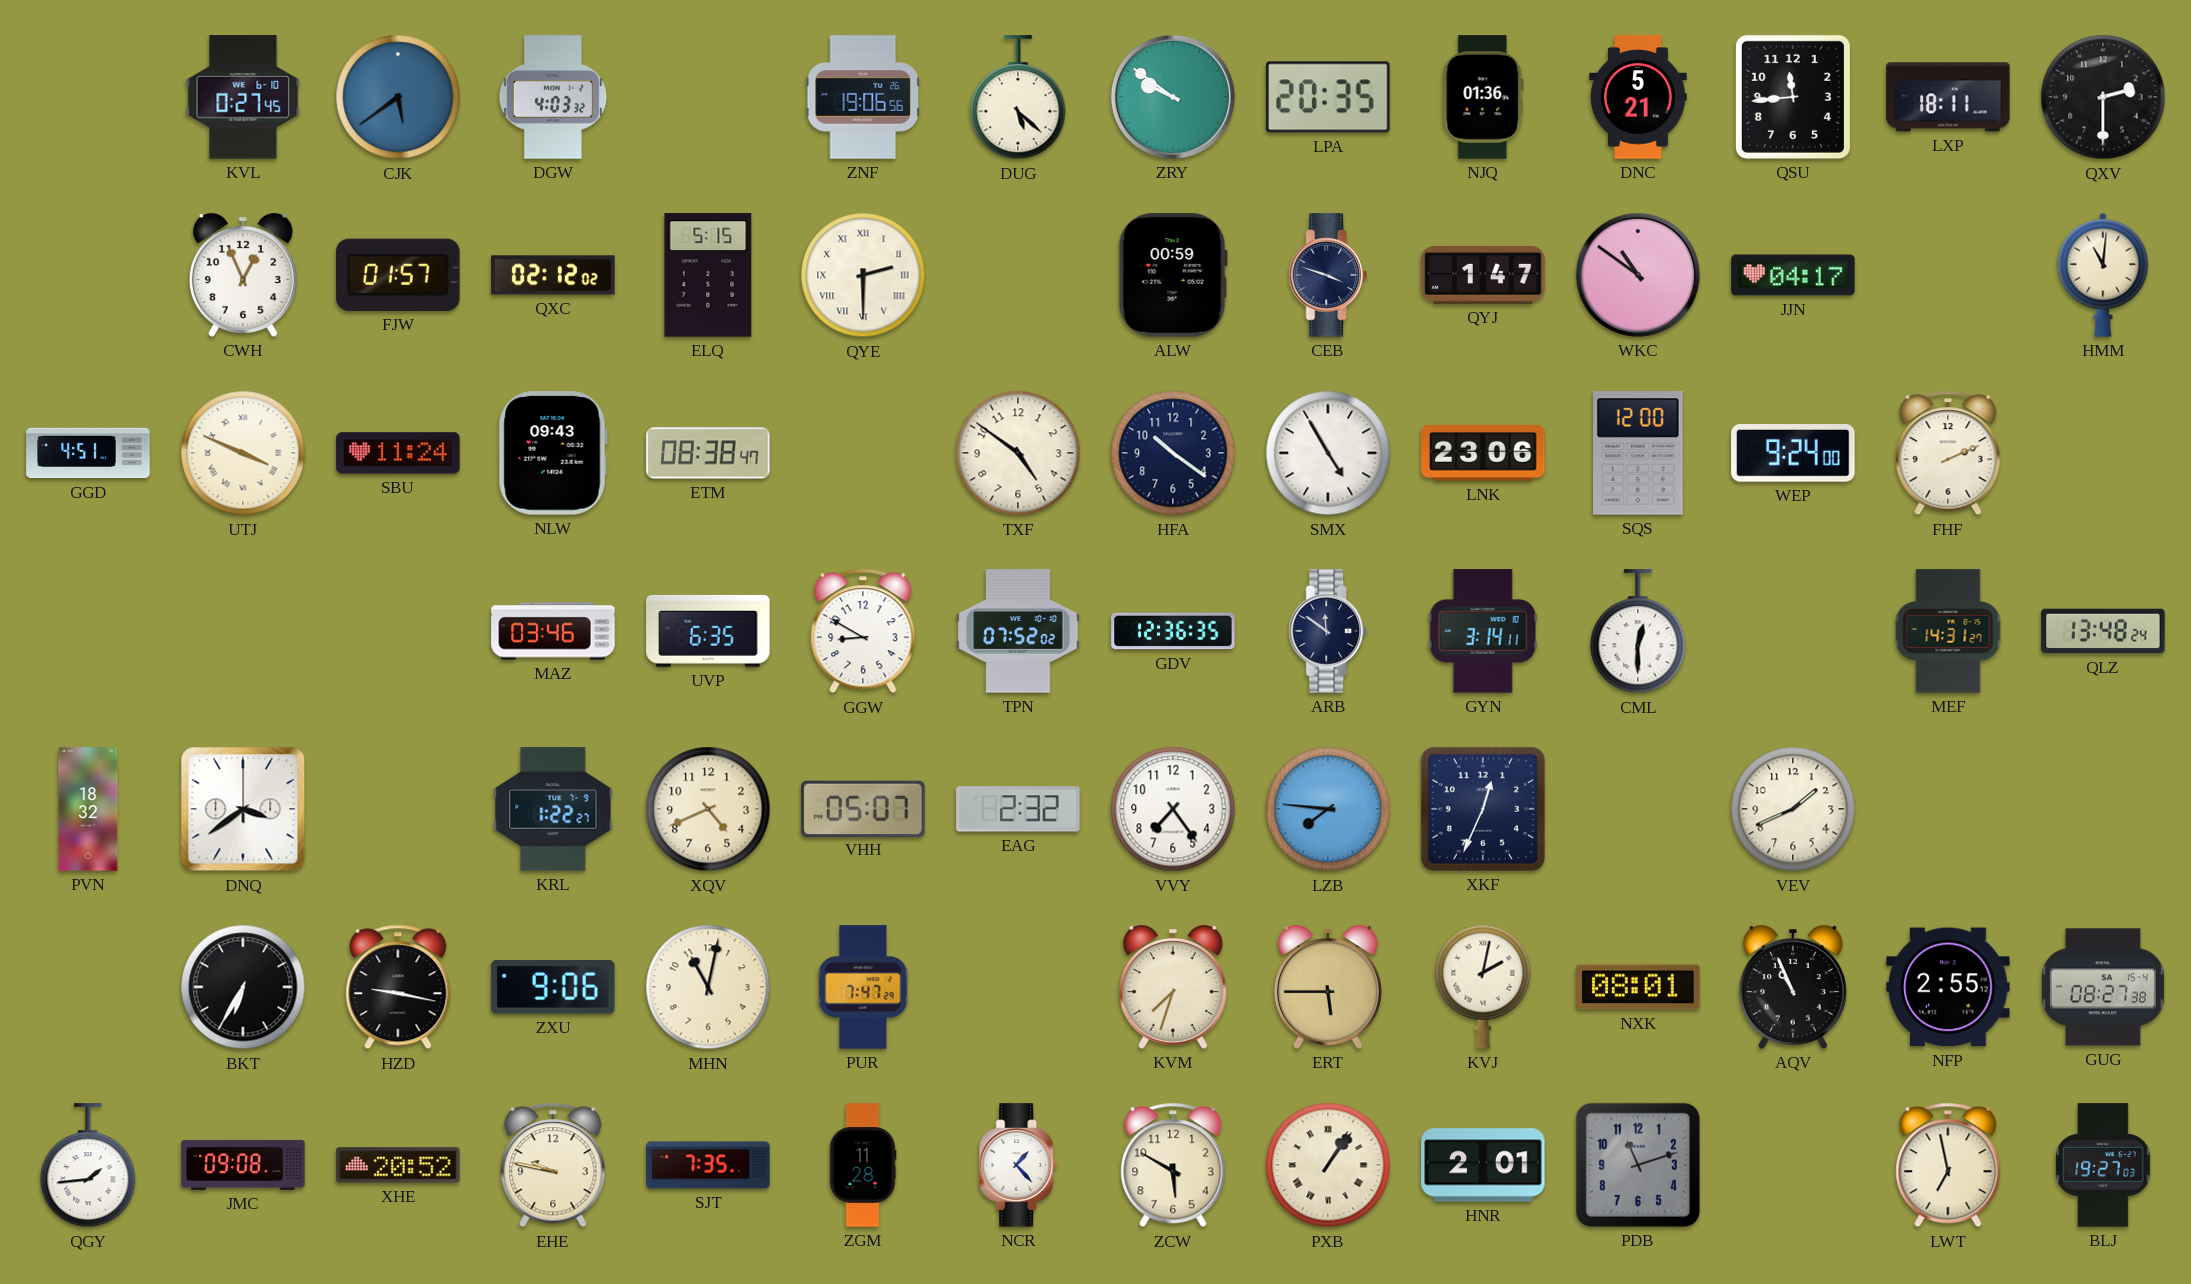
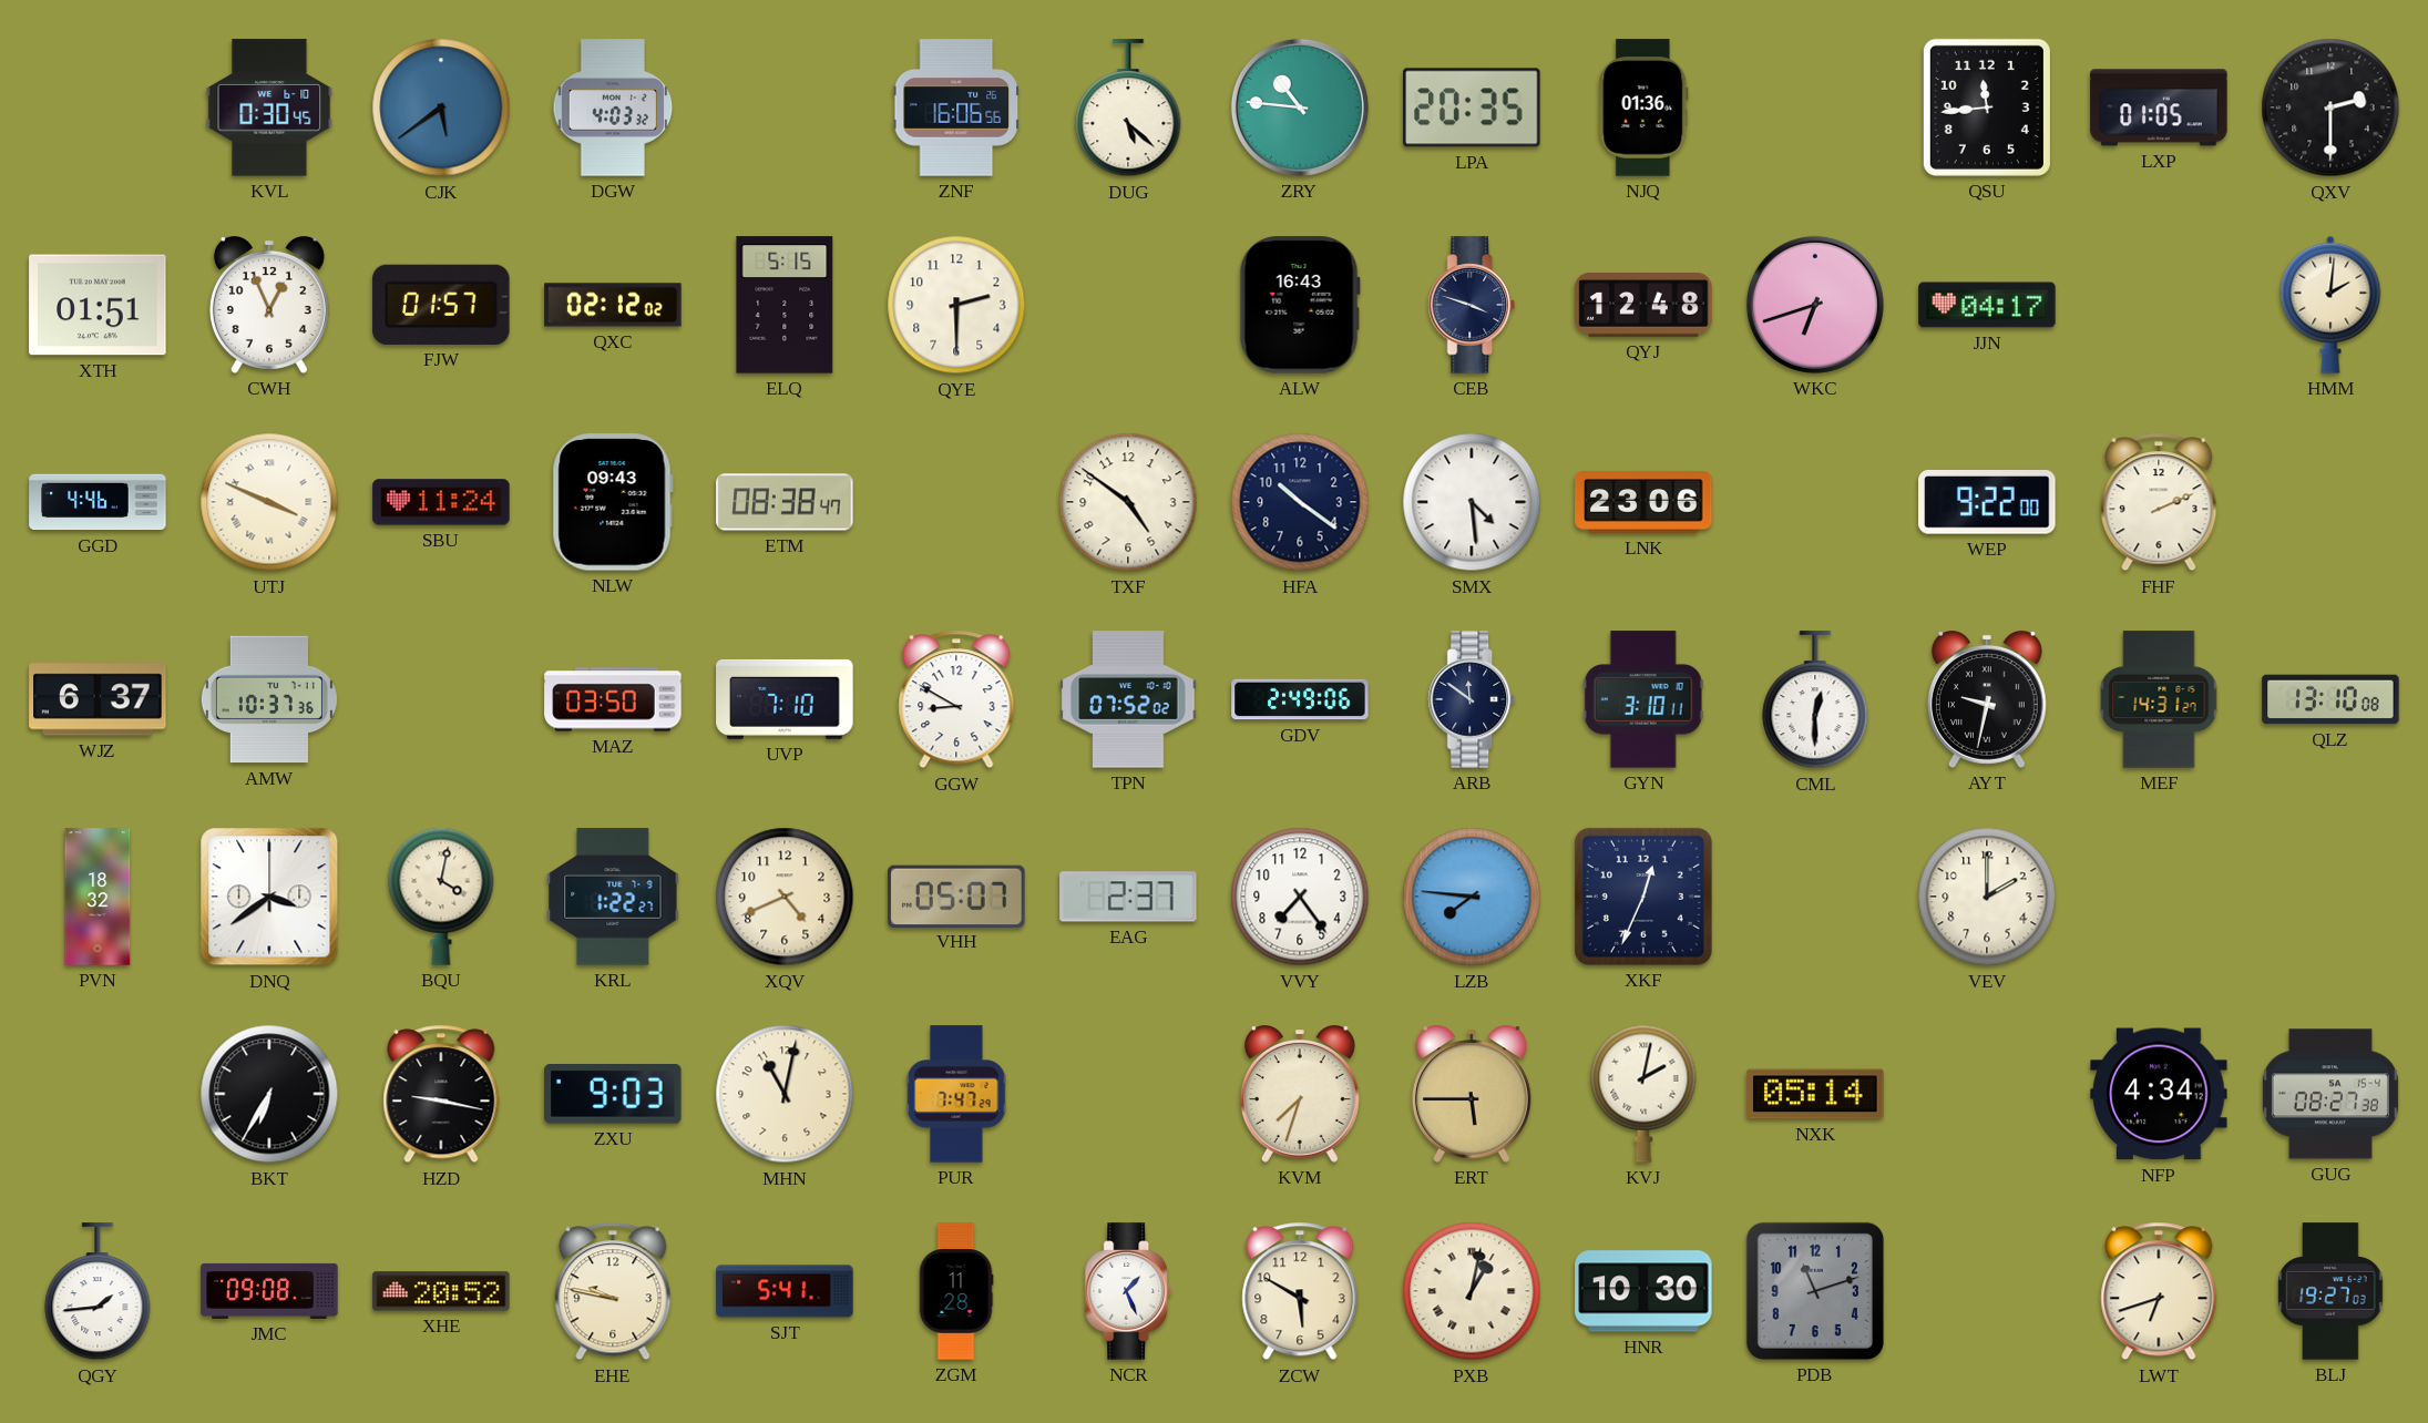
KVL: 0:27 -> 0:30 (269, 108)
ZNF: 19:06 -> 16:06 (956, 108)
ZRY: 9:51 -> 10:46 (1300, 108)
DNC: 5:21 -> none (1638, 97)
LXP: 18:11 -> 01:05 (2159, 108)
XTH: none -> 01:51 (98, 305)
QYE numerals: Roman -> Arabic (956, 305)
ALW: 00:59 -> 16:43 (1300, 305)
QYJ: 1:47 -> 12:48 (1643, 306)
WKC: 10:51 -> 6:42 (1815, 305)
HMM: 11:01 -> 2:01 (2330, 305)
GGD: 4:51 -> 4:46 (98, 502)
SMX: 4:55 -> 4:29 (1472, 502)
SQS: 12:00 -> none (1639, 453)
WEP: 9:24 -> 9:22 (1987, 502)
WJZ: none -> 6:37 (98, 699)
AMW: none -> 10:37 (269, 699)
MAZ: 03:46 -> 03:50 (613, 699)
UVP: 6:35 -> 7:10 (785, 699)
GDV: 12:36 -> 2:49 (1300, 699)
GYN: 3:14 -> 3:10 (1643, 699)
AYT: none -> 9:32 (1987, 699)
QLZ: 13:48 -> 13:10 (2330, 699)
BQU: none -> 4:02 (441, 897)
EAG: 2:32 -> 2:37 (1128, 897)
VEV: 1:41 -> 2:00 (1987, 897)
ZXU: 9:06 -> 9:03 (613, 1095)
NXK: 08:01 -> 05:14 (1815, 1094)
AQV: 10:56 -> none (1793, 987)
NFP: 2:55 -> 4:34 (2159, 1094)
SJT: 7:35 -> 5:41 (785, 1291)
NCR: 1:23 -> 1:26 (1128, 1291)
PXB: 1:06 -> 1:02 (1472, 1291)
HNR: 2:01 -> 10:30 (1643, 1291)
LWT: 6:58 -> 6:42 (2159, 1291)
